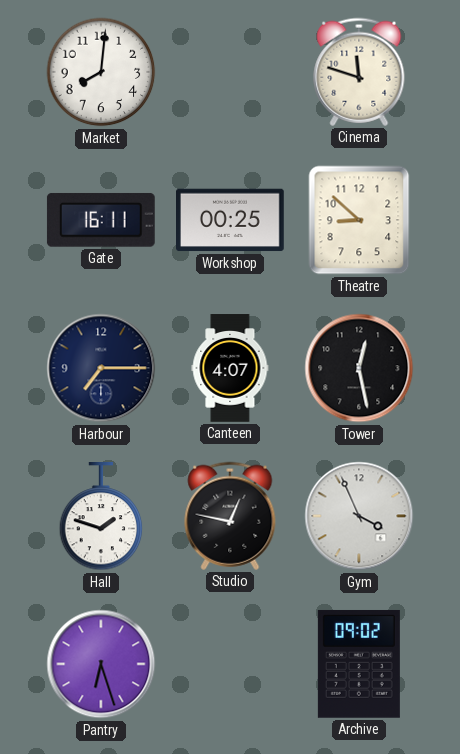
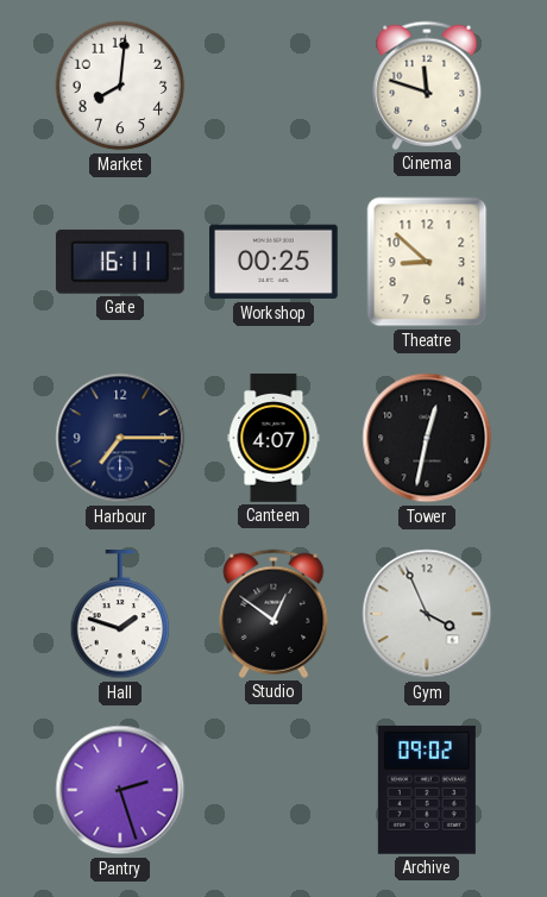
Tower: 12:28 -> 12:32 (427, 438)
Studio: 12:47 -> 12:51 (273, 614)
Pantry: 6:27 -> 2:27 (120, 790)
